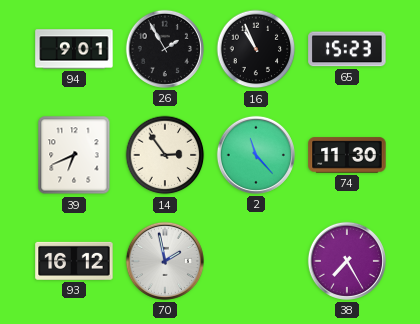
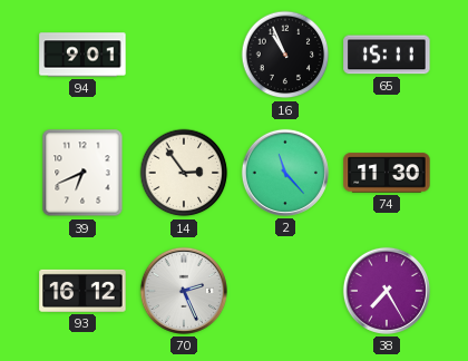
26: 1:55 -> none (165, 49)
65: 15:23 -> 15:11 (387, 55)
70: 1:58 -> 2:26 (184, 291)
